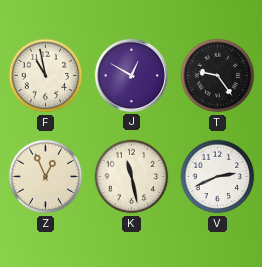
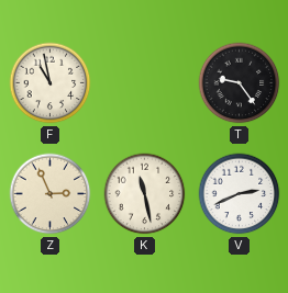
J: 12:50 -> none (131, 75)
Z: 12:56 -> 2:56 (51, 194)
